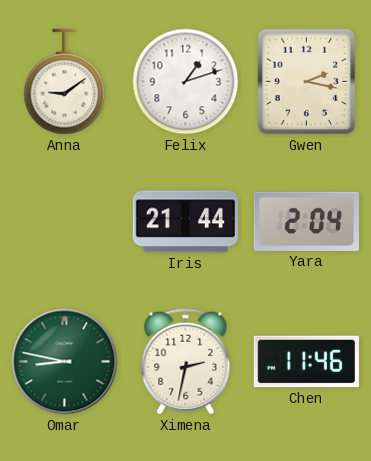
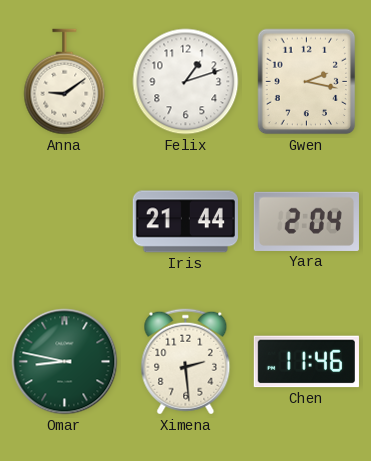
Ximena: 2:32 -> 2:29 (186, 362)
